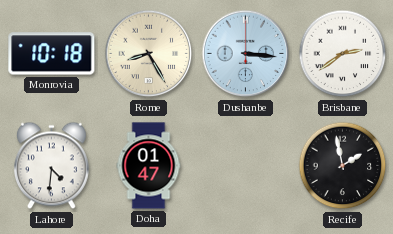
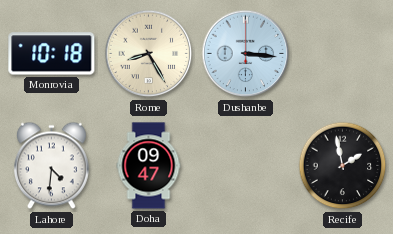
Brisbane: 2:39 -> none (343, 54)
Doha: 01:47 -> 09:47 (149, 166)
